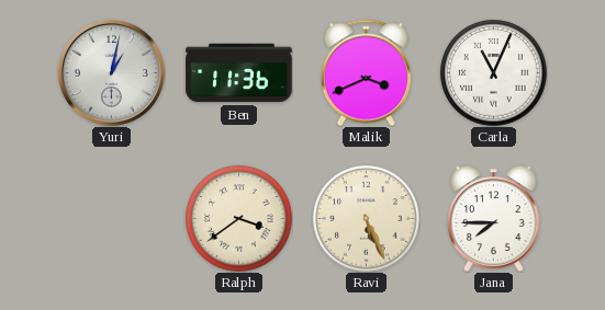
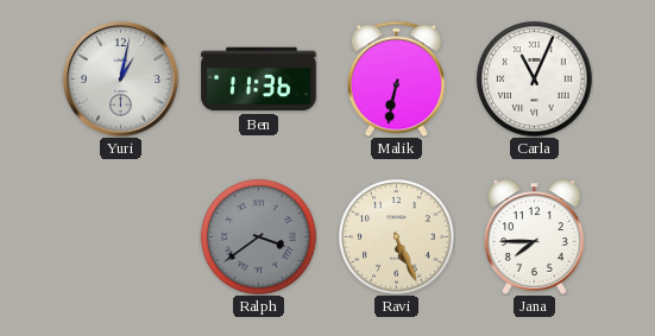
Malik: 3:41 -> 6:32 (396, 78)
Ralph dial: cream -> grey (259, 237)
